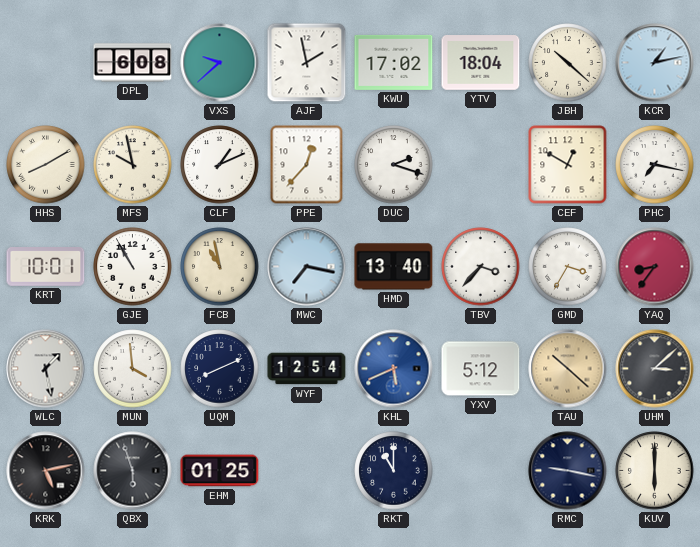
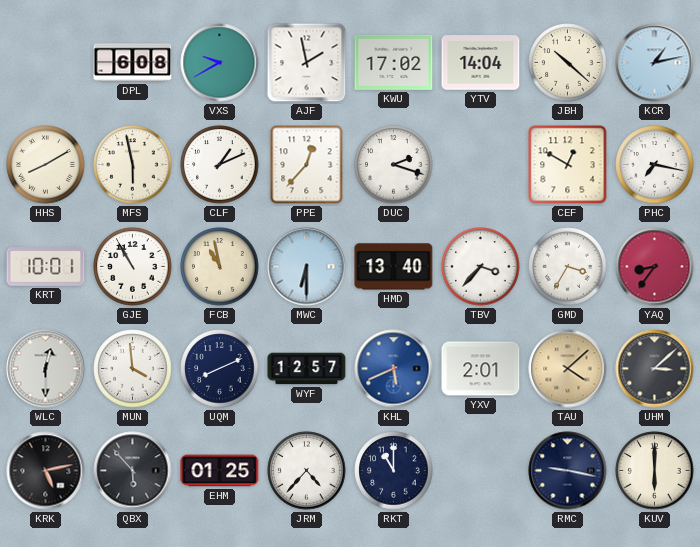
VXS: 9:38 -> 9:40 (220, 63)
YTV: 18:04 -> 14:04 (481, 63)
MFS: 9:58 -> 5:58 (133, 165)
MWC: 7:17 -> 6:30 (307, 267)
WLC: 1:28 -> 12:30 (46, 369)
WYF: 12:54 -> 12:57 (307, 369)
YXV: 5:12 -> 2:01 (481, 369)
TAU: 10:22 -> 4:08 (568, 369)
QBX: 5:57 -> 5:53 (133, 471)
JRM: none -> 4:37 (307, 471)
